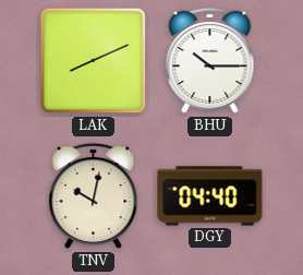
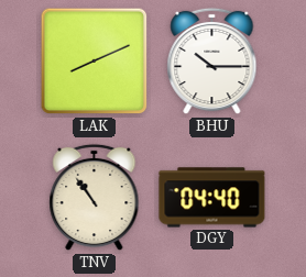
TNV: 10:02 -> 10:54 (95, 198)
